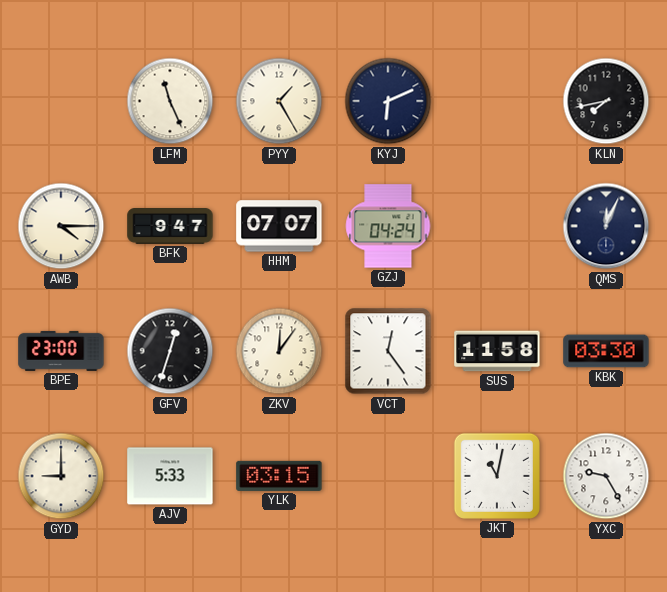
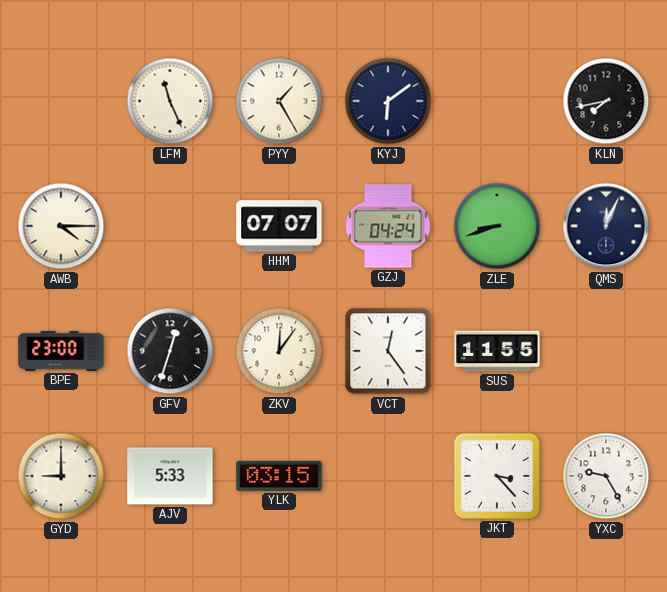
KYJ: 6:11 -> 6:09 (388, 101)
BFK: 9:47 -> none (170, 227)
ZLE: none -> 8:42 (497, 226)
SUS: 11:58 -> 11:55 (497, 351)
KBK: 03:30 -> none (606, 351)
JKT: 11:02 -> 3:23 (497, 476)
